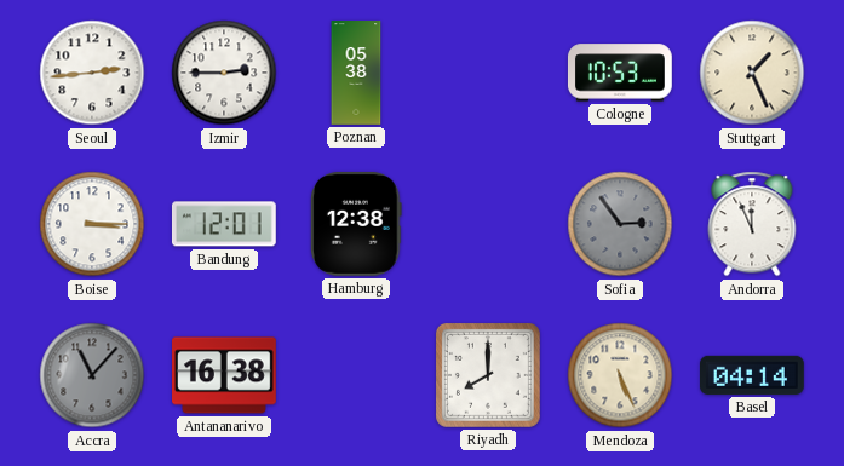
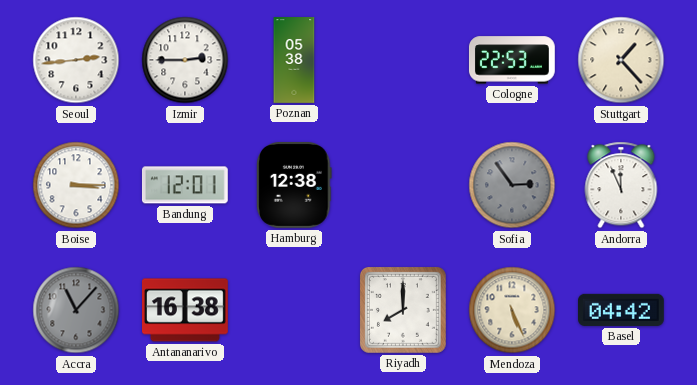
Cologne: 10:53 -> 22:53 (512, 60)
Stuttgart: 1:26 -> 1:23 (621, 60)
Basel: 04:14 -> 04:42 (622, 310)
